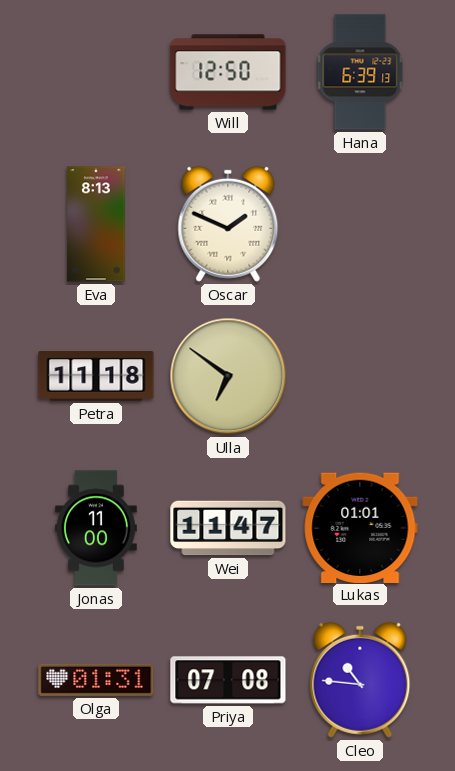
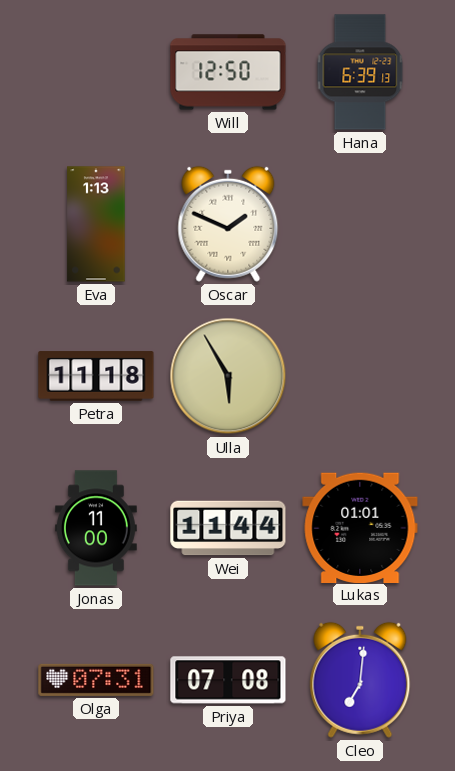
Eva: 8:13 -> 1:13 (96, 224)
Ulla: 6:51 -> 5:55 (228, 376)
Wei: 11:47 -> 11:44 (228, 528)
Olga: 01:31 -> 07:31 (96, 680)
Cleo: 10:46 -> 7:01 (360, 680)
